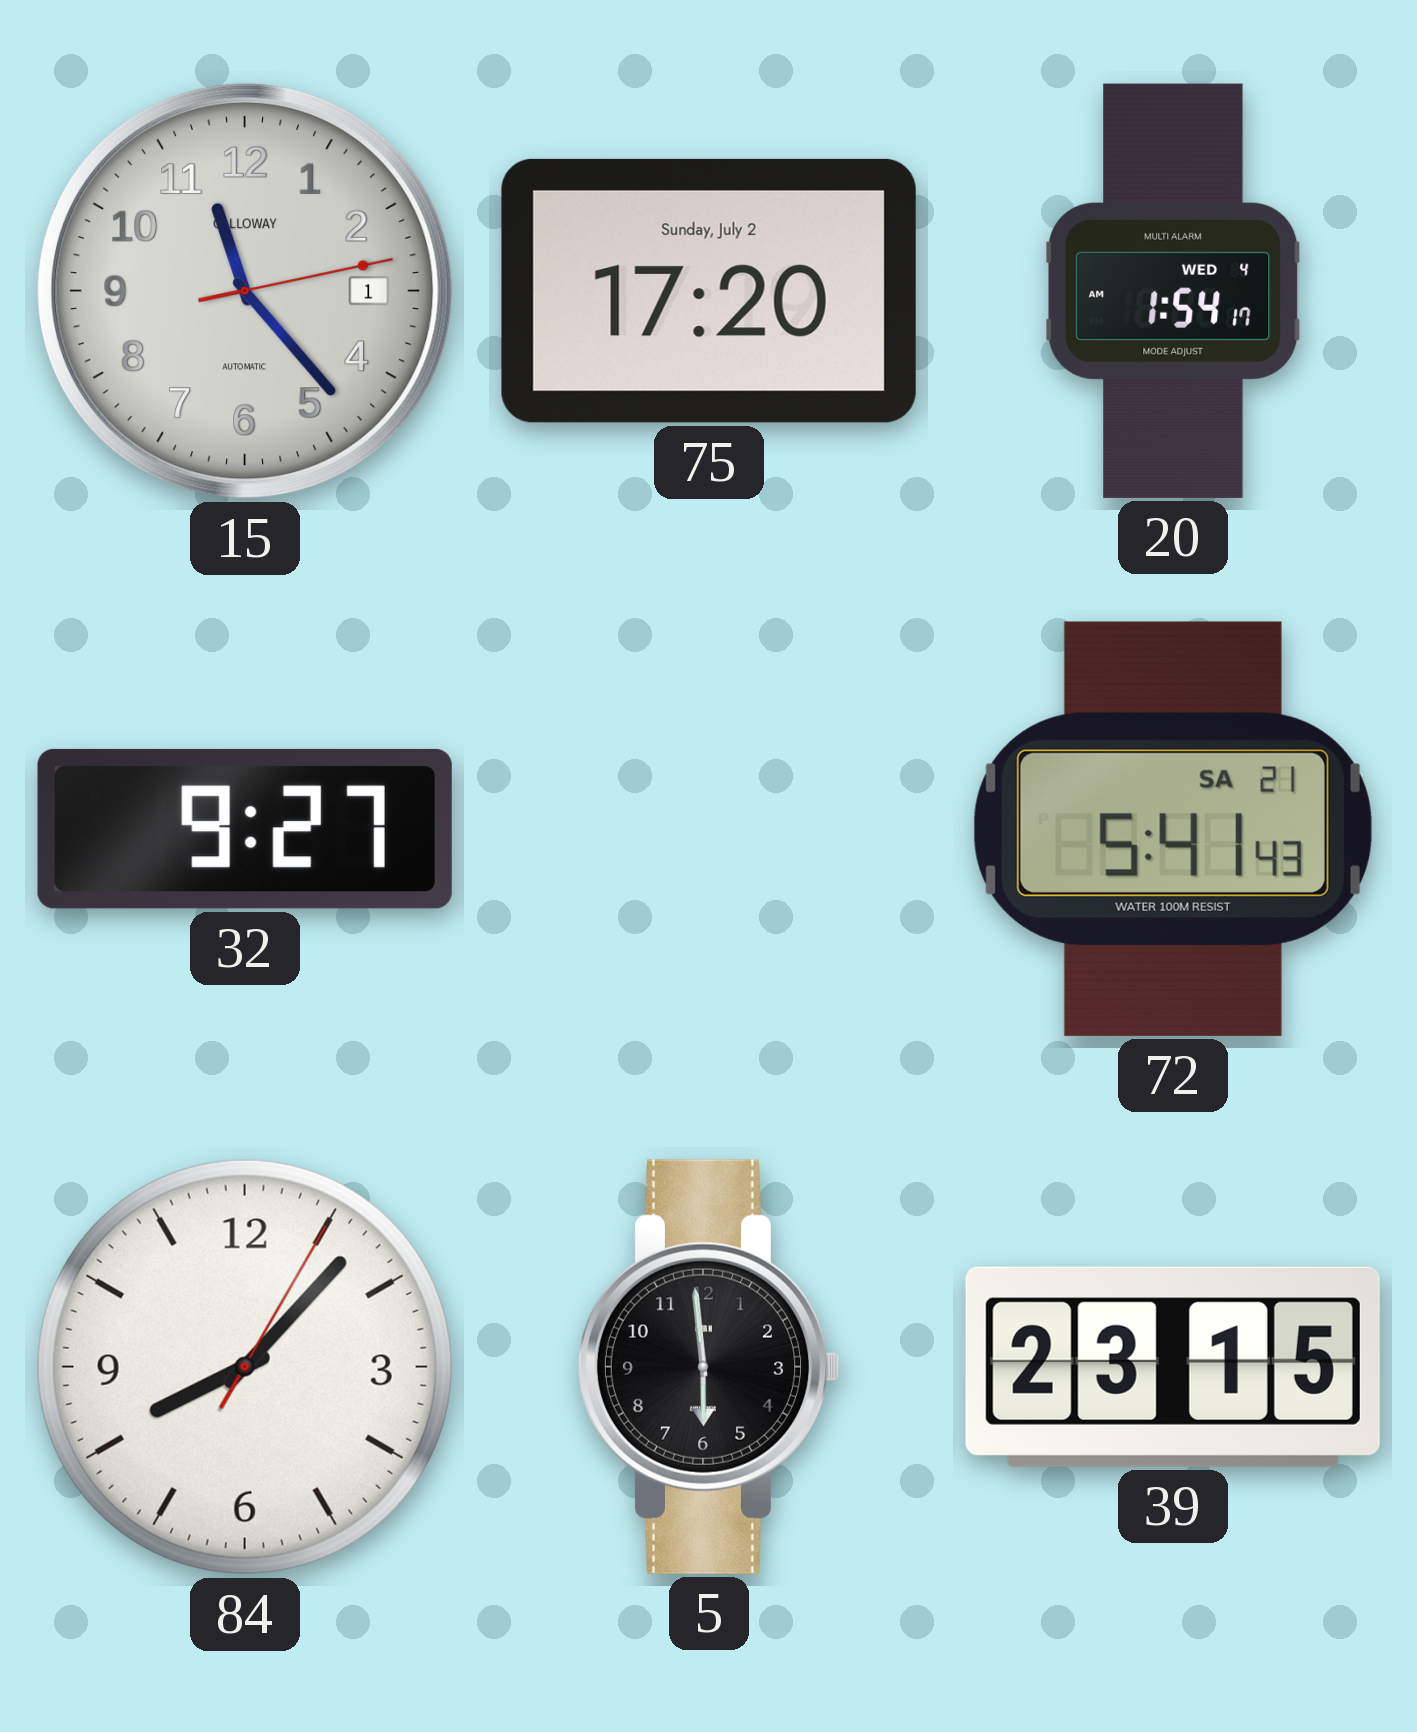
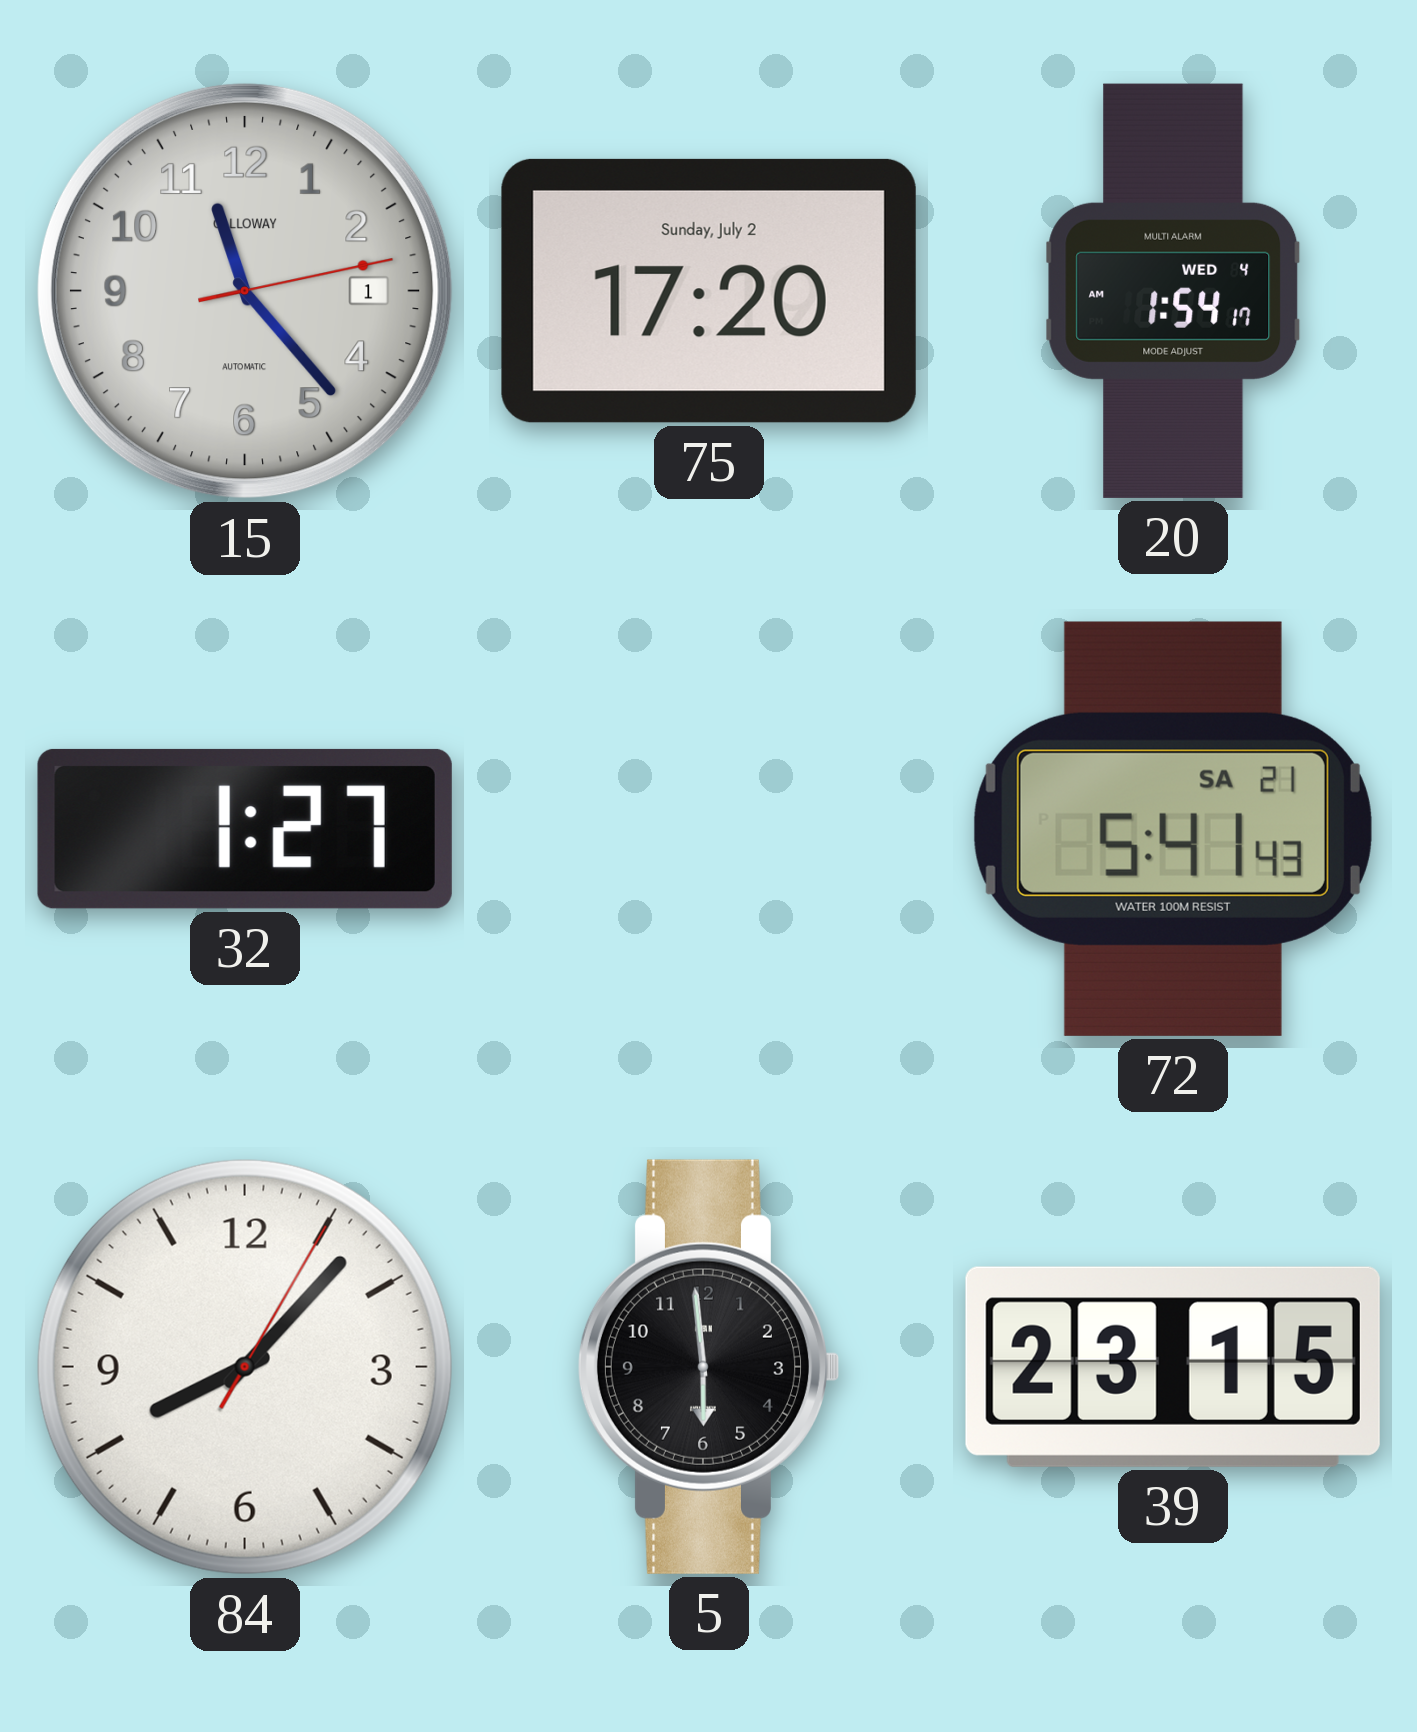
32: 9:27 -> 1:27 (245, 829)
